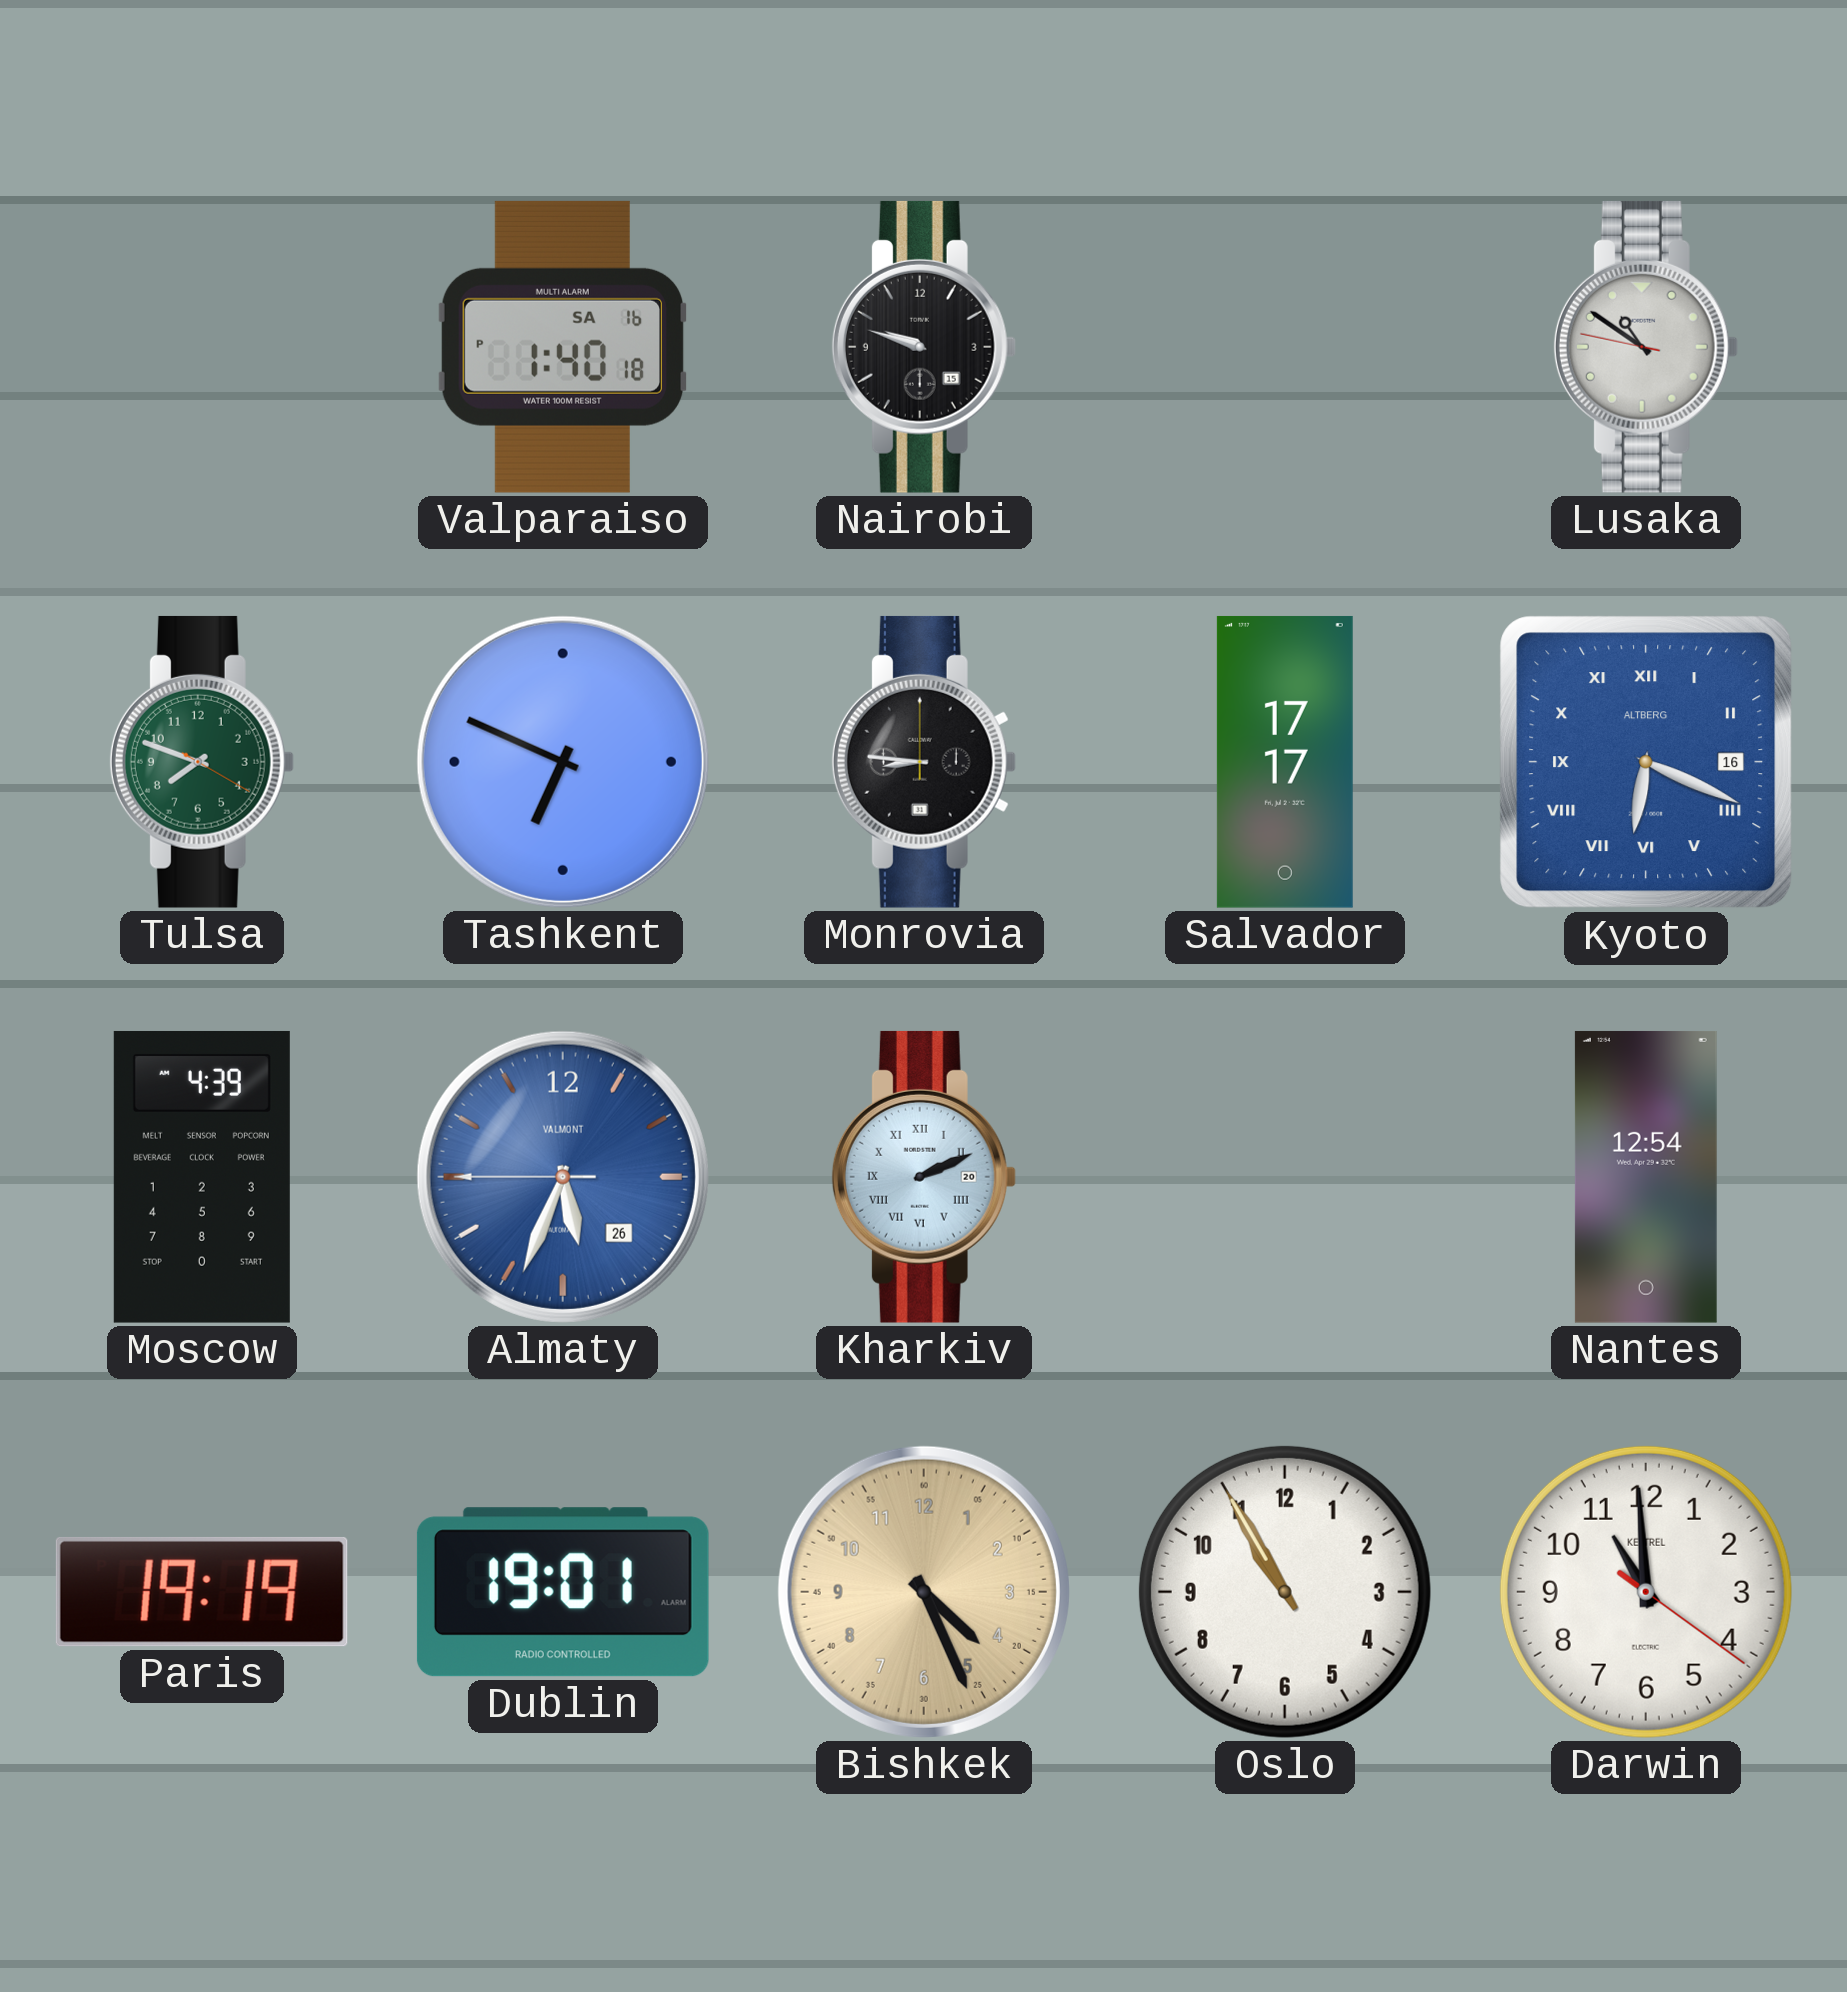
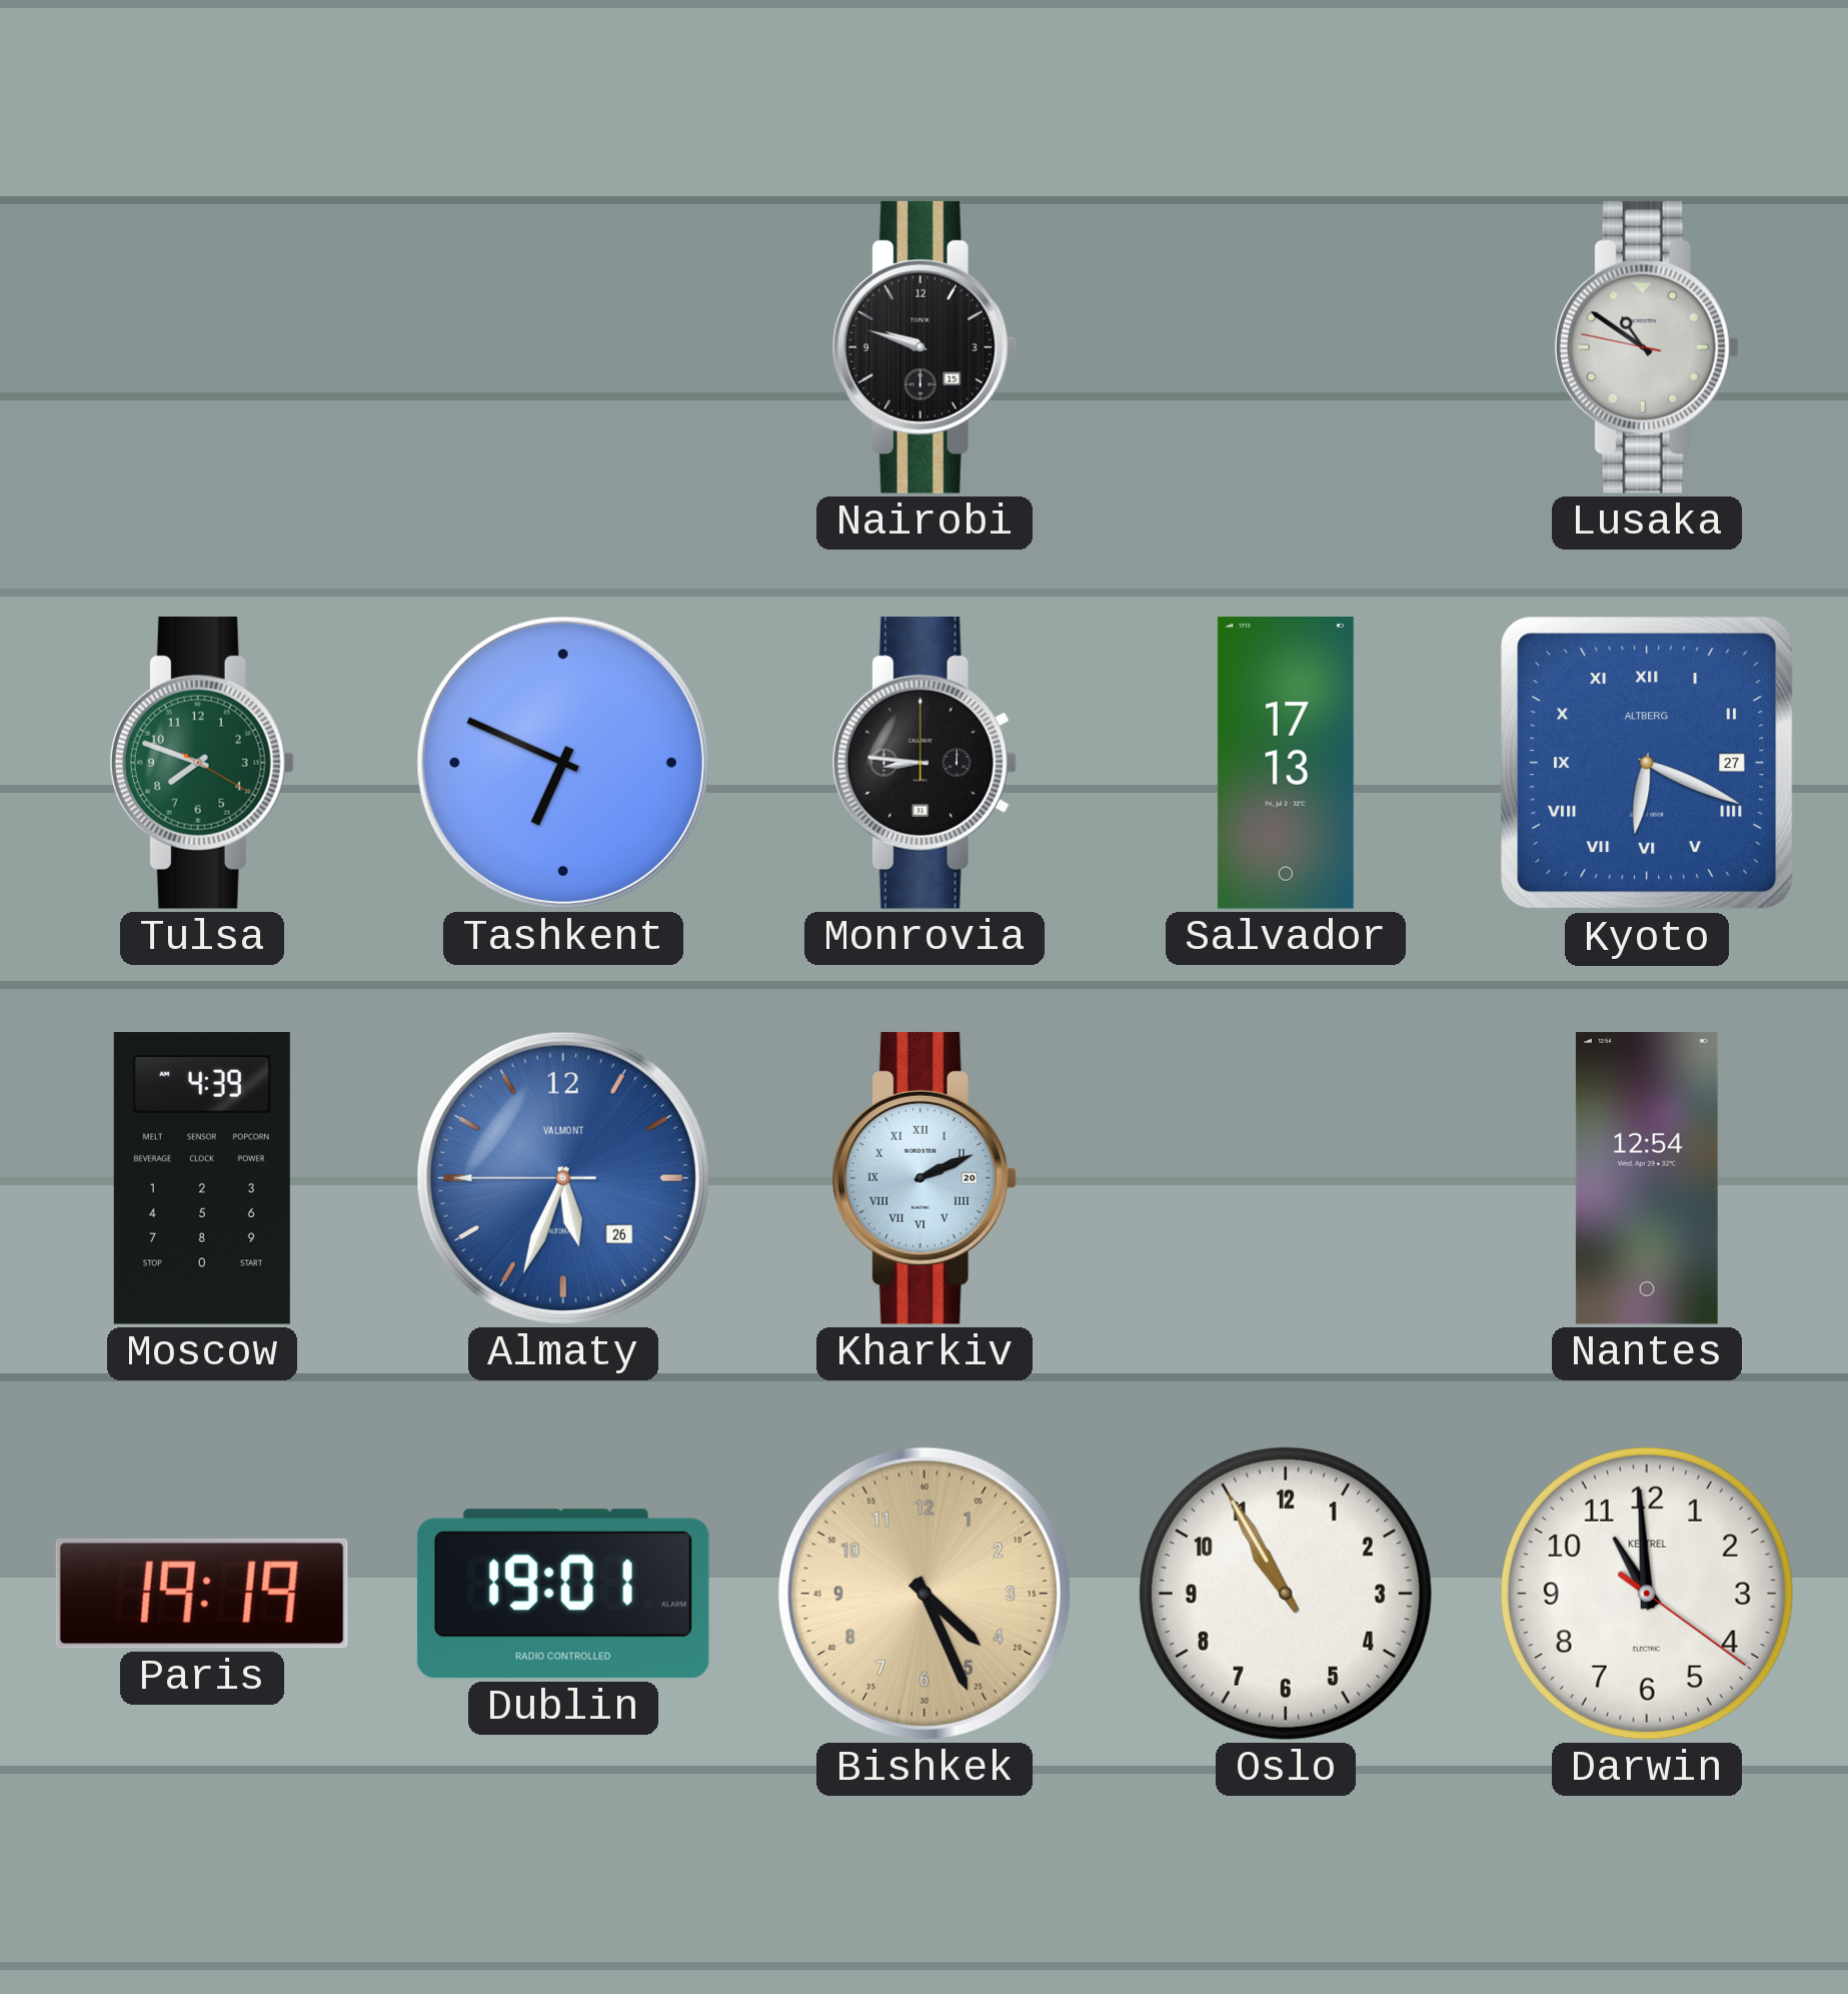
Valparaiso: 1:40 -> none (563, 347)
Salvador: 17:17 -> 17:13 (1286, 763)
Kyoto date: 16 -> 27 (1647, 763)
